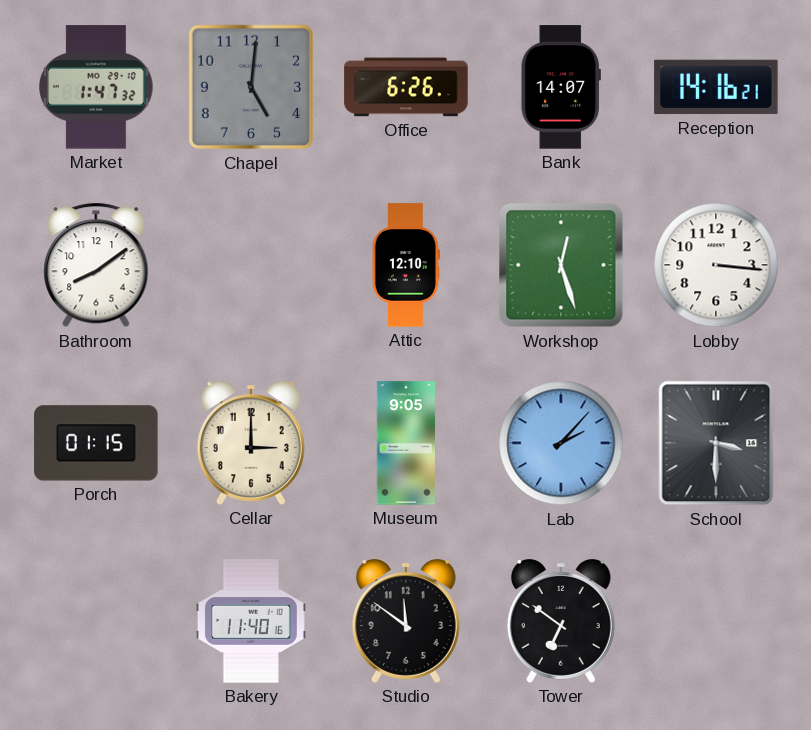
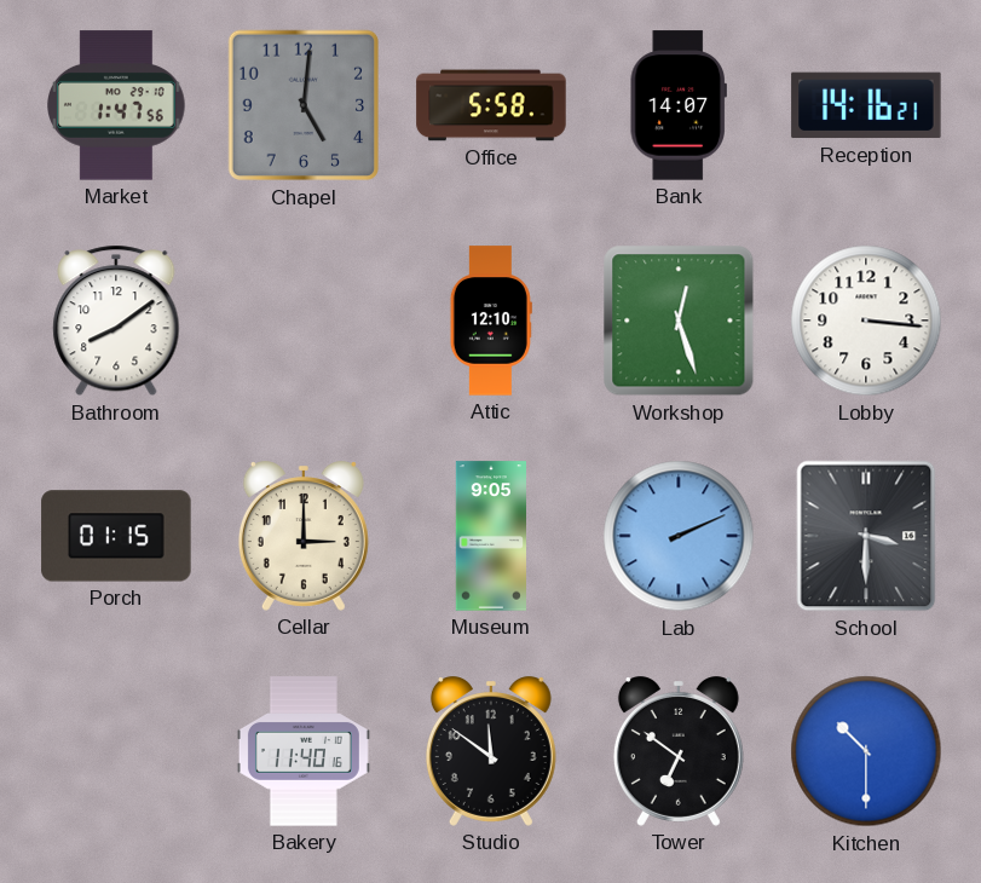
Market: 1:47:32 -> 1:47:56 (116, 105)
Office: 6:26 -> 5:58 (491, 105)
Lab: 2:07 -> 2:11 (679, 536)
Kitchen: none -> 10:30 (866, 751)
